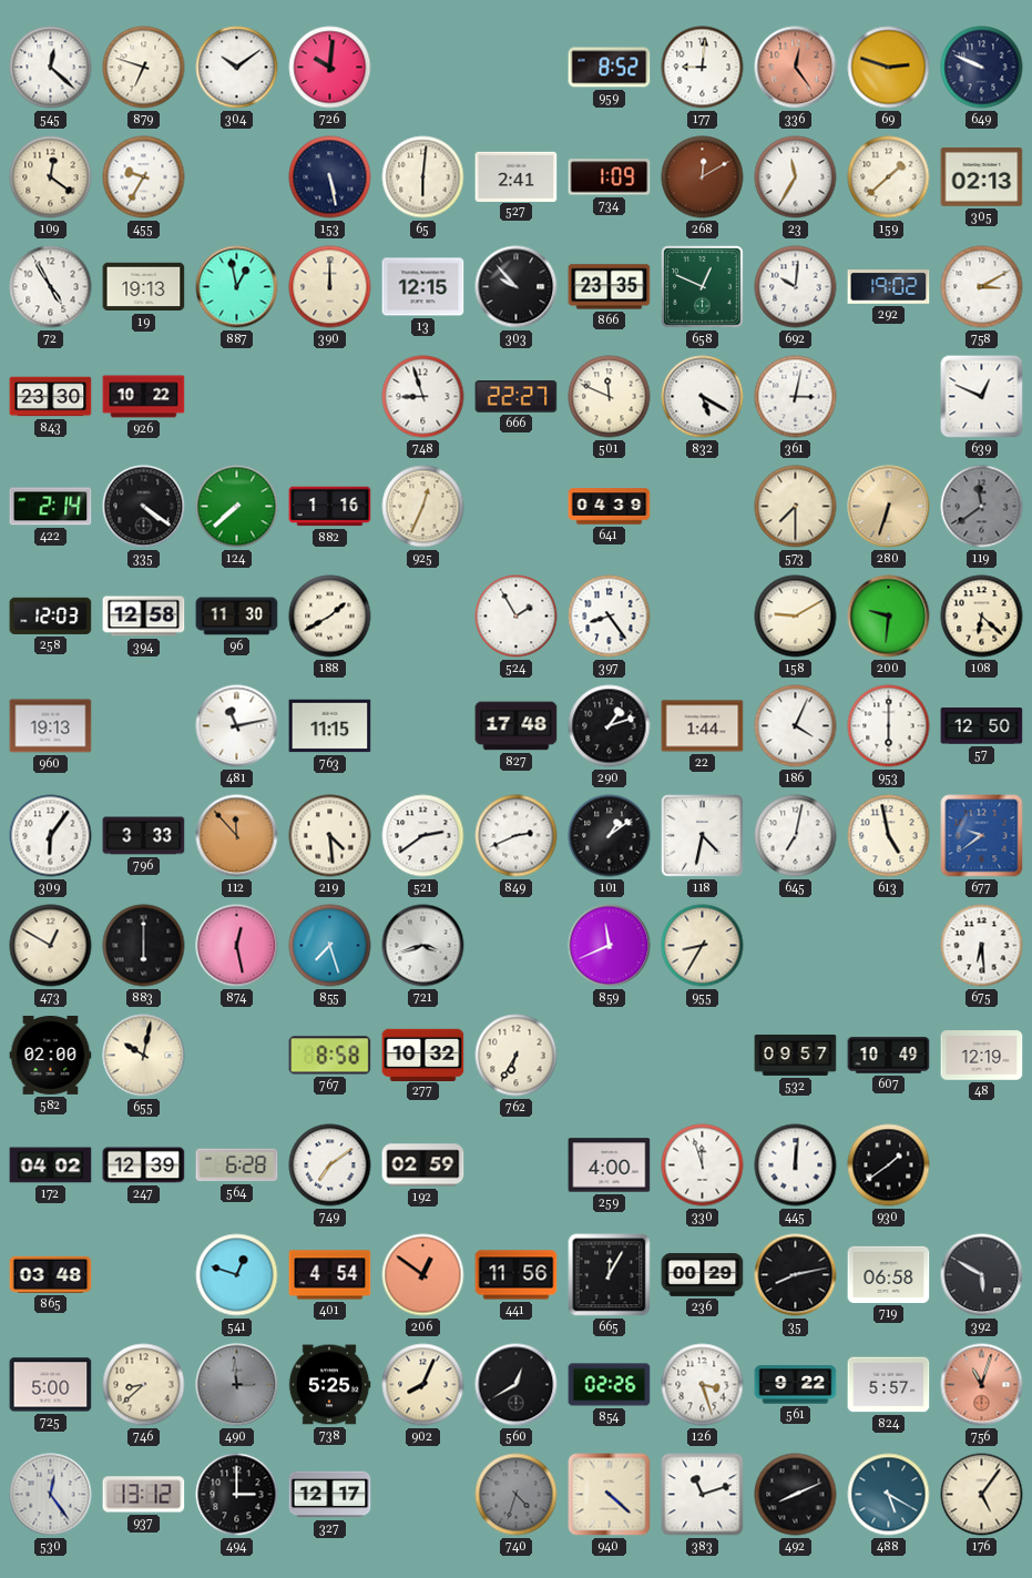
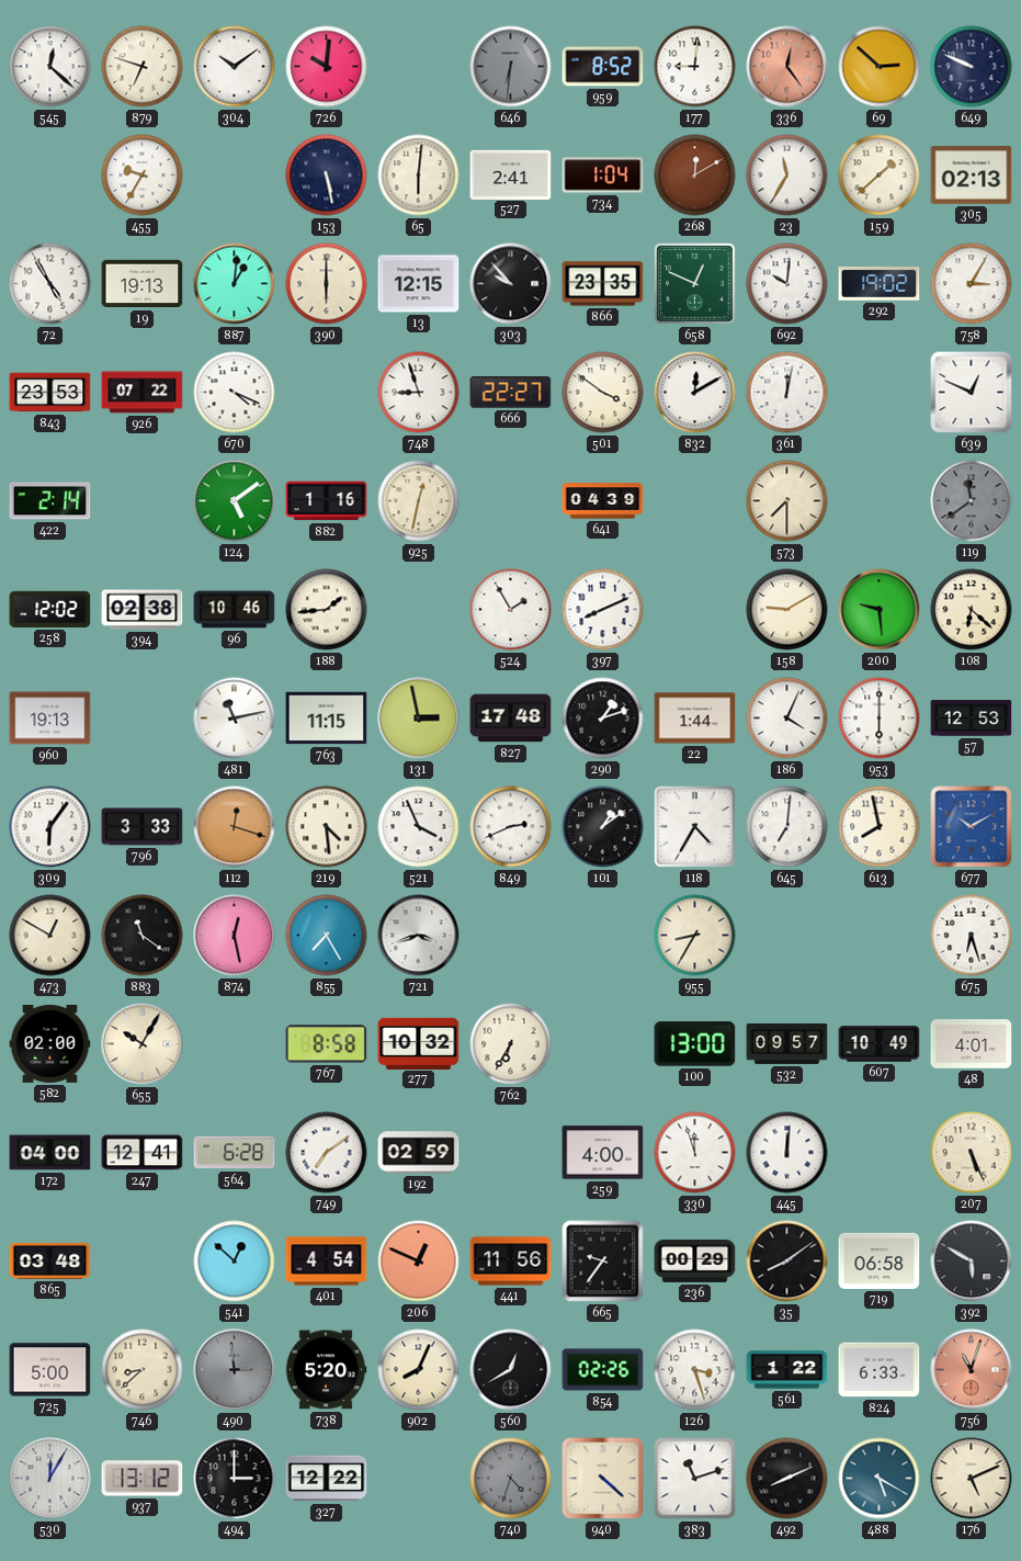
646: none -> 6:31 (511, 67)
69: 2:48 -> 2:52 (880, 67)
109: 12:21 -> none (51, 177)
734: 1:09 -> 1:04 (603, 176)
887: 12:58 -> 1:01 (235, 284)
390: 12:00 -> 6:00 (327, 284)
758: 3:10 -> 3:05 (972, 284)
843: 23:30 -> 23:53 (50, 393)
926: 10:22 -> 07:22 (143, 393)
670: none -> 4:19 (235, 393)
501: 11:49 -> 3:51 (603, 393)
832: 5:20 -> 12:10 (695, 393)
361: 3:02 -> 12:02 (787, 393)
335: 4:21 -> none (144, 507)
124: 7:38 -> 5:09 (235, 501)
925: 12:34 -> 12:32 (419, 501)
280: 6:33 -> none (889, 507)
258: 12:03 -> 12:02 (50, 609)
394: 12:58 -> 02:38 (143, 610)
96: 11:30 -> 10:46 (235, 610)
188: 1:40 -> 1:44 (327, 610)
397: 8:24 -> 8:11 (603, 610)
200: 9:31 -> 9:29 (880, 610)
131: none -> 2:58 (419, 719)
57: 12:50 -> 12:53 (972, 719)
112: 11:53 -> 12:18 (235, 827)
521: 2:39 -> 3:56 (419, 827)
118: 4:32 -> 4:35 (695, 827)
645: 7:02 -> 7:01 (787, 827)
613: 4:58 -> 7:58 (880, 827)
677: 9:39 -> 10:10 (972, 827)
883: 6:00 -> 11:21 (143, 936)
855: 7:27 -> 7:25 (327, 936)
859: 11:41 -> none (610, 946)
675: 6:29 -> 6:27 (972, 936)
655: 10:02 -> 10:05 (143, 1044)
100: none -> 13:00 (695, 1044)
48: 12:19 -> 4:01 (972, 1044)
172: 04:02 -> 04:00 (50, 1153)
247: 12:39 -> 12:41 (143, 1153)
930: 1:39 -> none (889, 1165)
207: none -> 5:26 (972, 1153)
541: 12:48 -> 12:52 (235, 1262)
206: 12:51 -> 12:49 (419, 1262)
665: 12:05 -> 9:36 (603, 1262)
35: 8:13 -> 8:09 (787, 1262)
738: 5:25 -> 5:20 (326, 1370)
561: 9:22 -> 1:22 (787, 1370)
824: 5:57 -> 6:33 (880, 1370)
530: 12:24 -> 12:05 (50, 1479)
327: 12:17 -> 12:22 (327, 1479)
176: 5:06 -> 5:11 (972, 1479)
